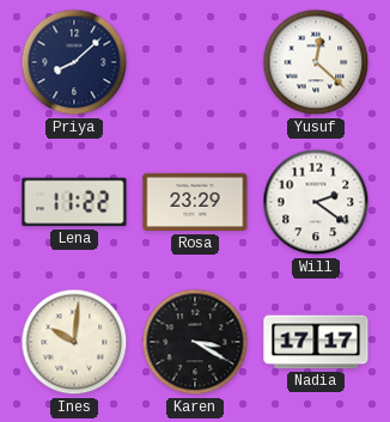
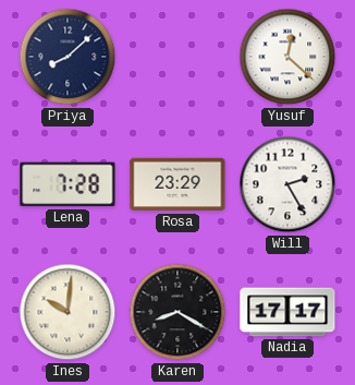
Lena: 11:22 -> 7:28 (68, 184)
Will: 2:21 -> 2:25 (287, 184)
Karen: 3:20 -> 8:20 (177, 312)
